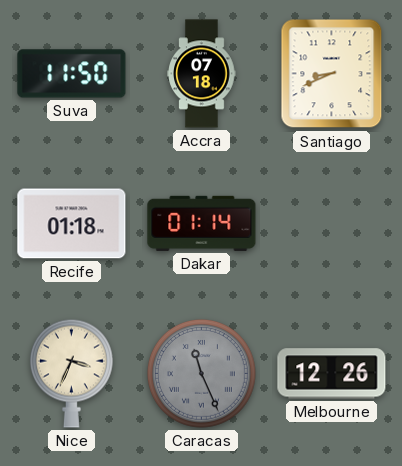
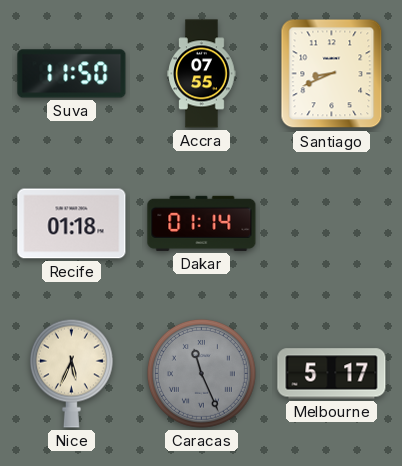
Accra: 07:18 -> 07:55 (202, 74)
Nice: 3:34 -> 5:34 (71, 373)
Melbourne: 12:26 -> 5:17 (332, 374)
